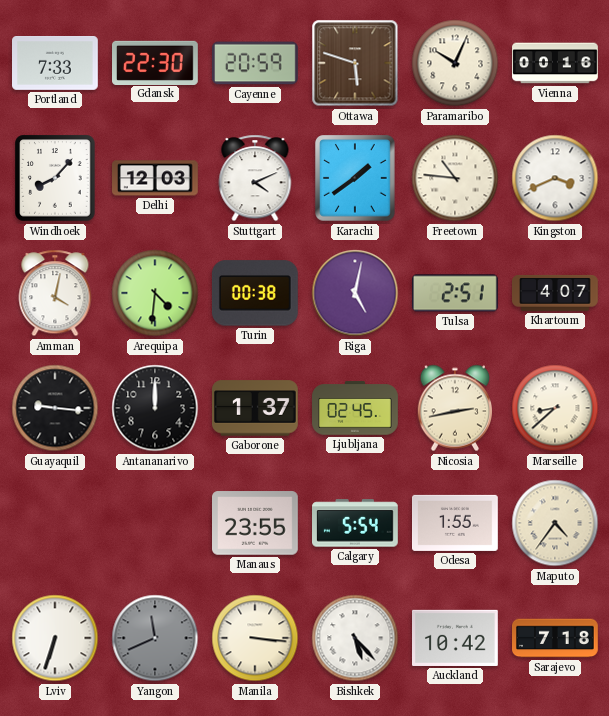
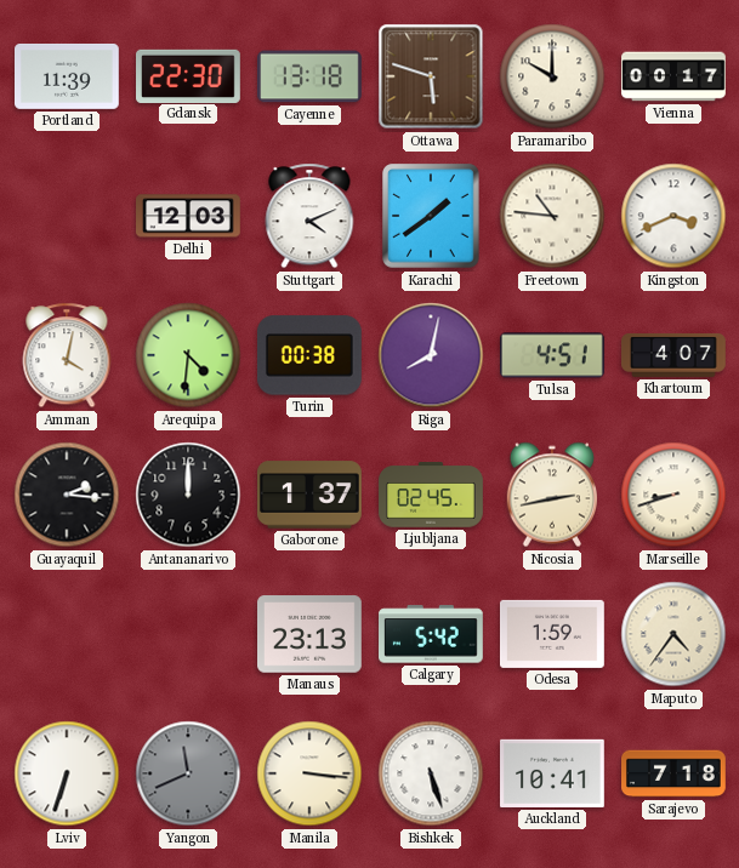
Portland: 7:33 -> 11:39 (68, 78)
Cayenne: 20:59 -> 13:18 (311, 76)
Paramaribo: 10:04 -> 10:00 (552, 76)
Vienna: 00:16 -> 00:17 (673, 76)
Windhoek: 8:07 -> none (55, 178)
Riga: 5:02 -> 8:02 (431, 355)
Tulsa: 2:51 -> 4:51 (553, 355)
Guayaquil: 9:16 -> 2:16 (67, 495)
Marseille: 8:38 -> 8:42 (673, 495)
Manaus: 23:55 -> 23:13 (311, 634)
Calgary: 5:54 -> 5:42 (432, 634)
Odesa: 1:55 -> 1:59 (553, 634)
Bishkek: 5:23 -> 5:27 (431, 773)
Auckland: 10:42 -> 10:41 (553, 773)
